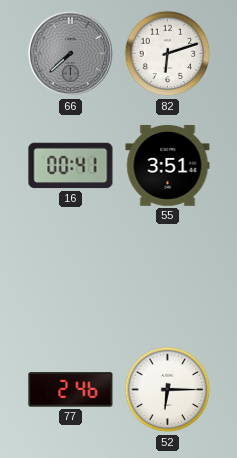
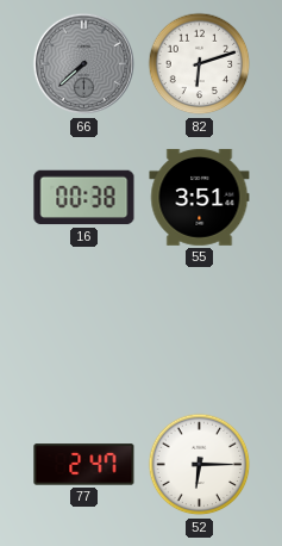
16: 00:41 -> 00:38 (84, 198)
77: 2:46 -> 2:47 (84, 465)
